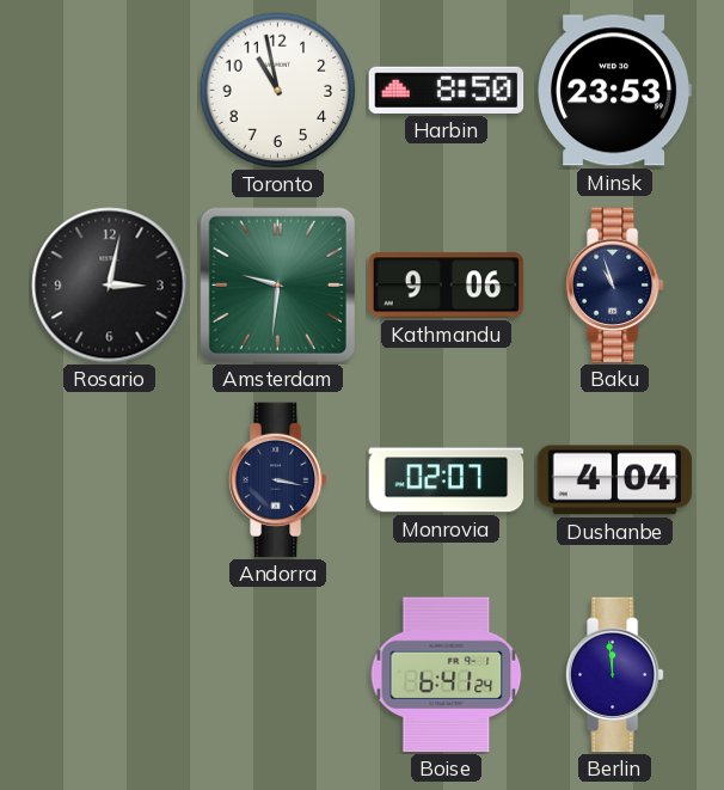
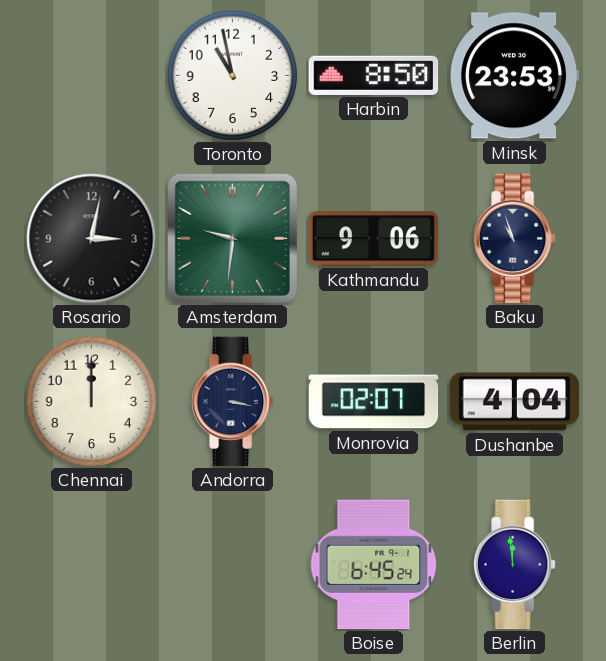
Chennai: none -> 12:00 (92, 402)
Boise: 6:41 -> 6:45 (374, 565)
